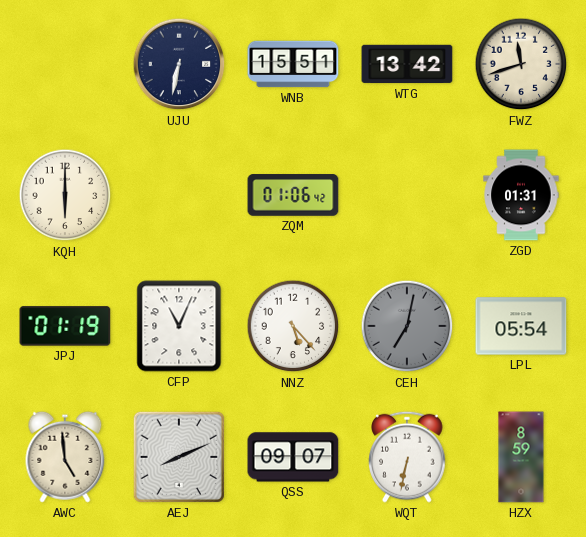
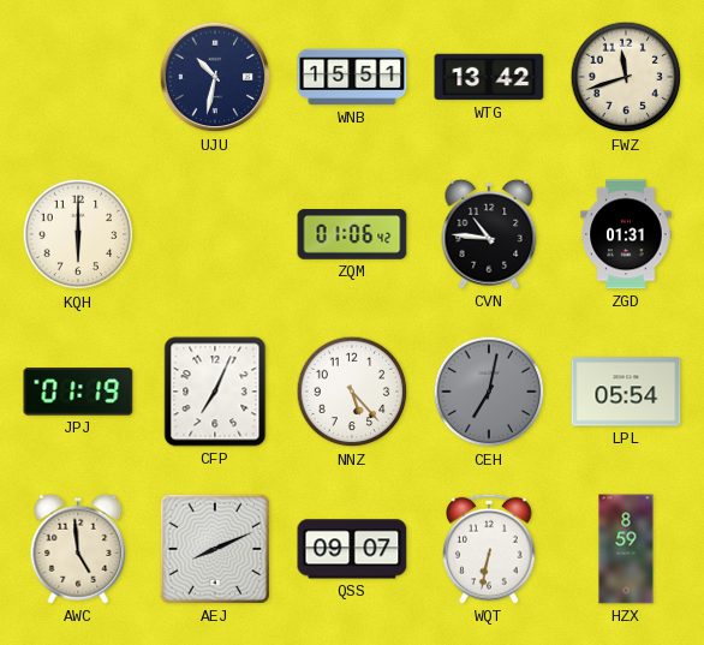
UJU: 6:32 -> 10:32 (215, 77)
CVN: none -> 10:46 (489, 234)
CFP: 11:04 -> 7:04 (215, 392)
